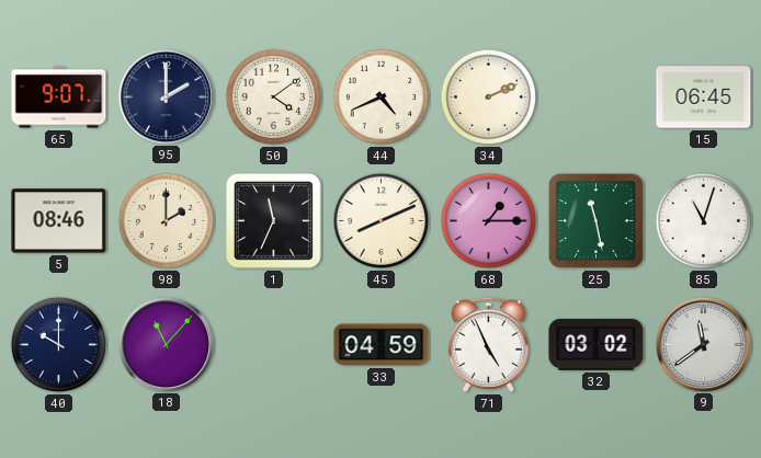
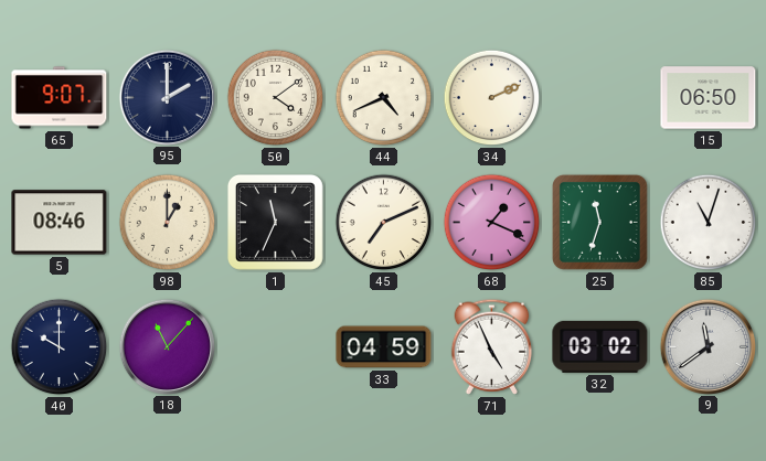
15: 06:45 -> 06:50 (709, 98)
98: 2:00 -> 1:00 (168, 223)
45: 8:11 -> 7:11 (384, 223)
68: 1:15 -> 1:19 (492, 223)
25: 11:28 -> 11:33 (599, 222)
